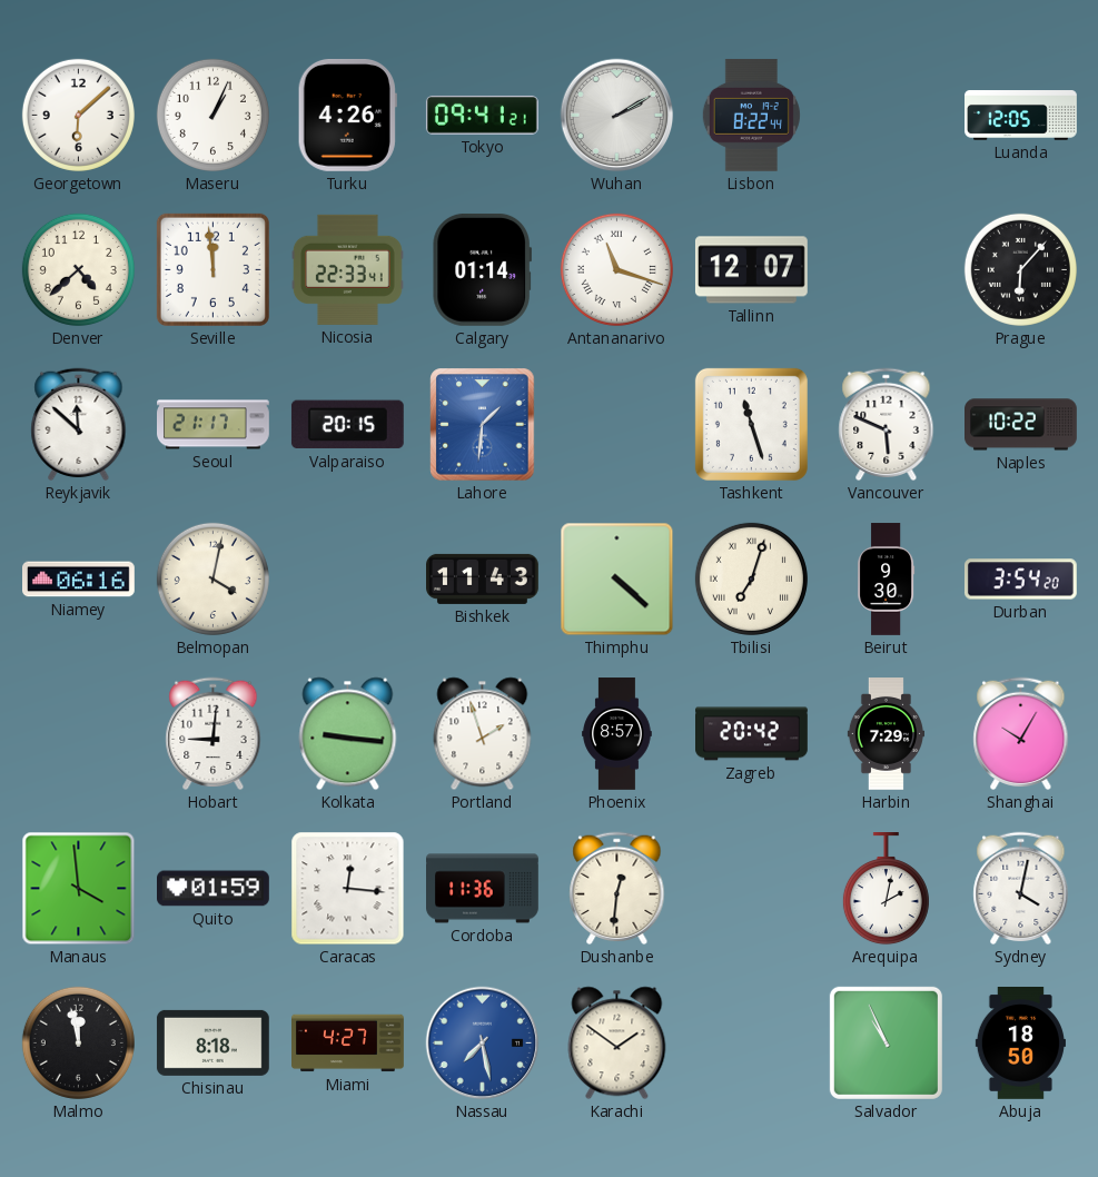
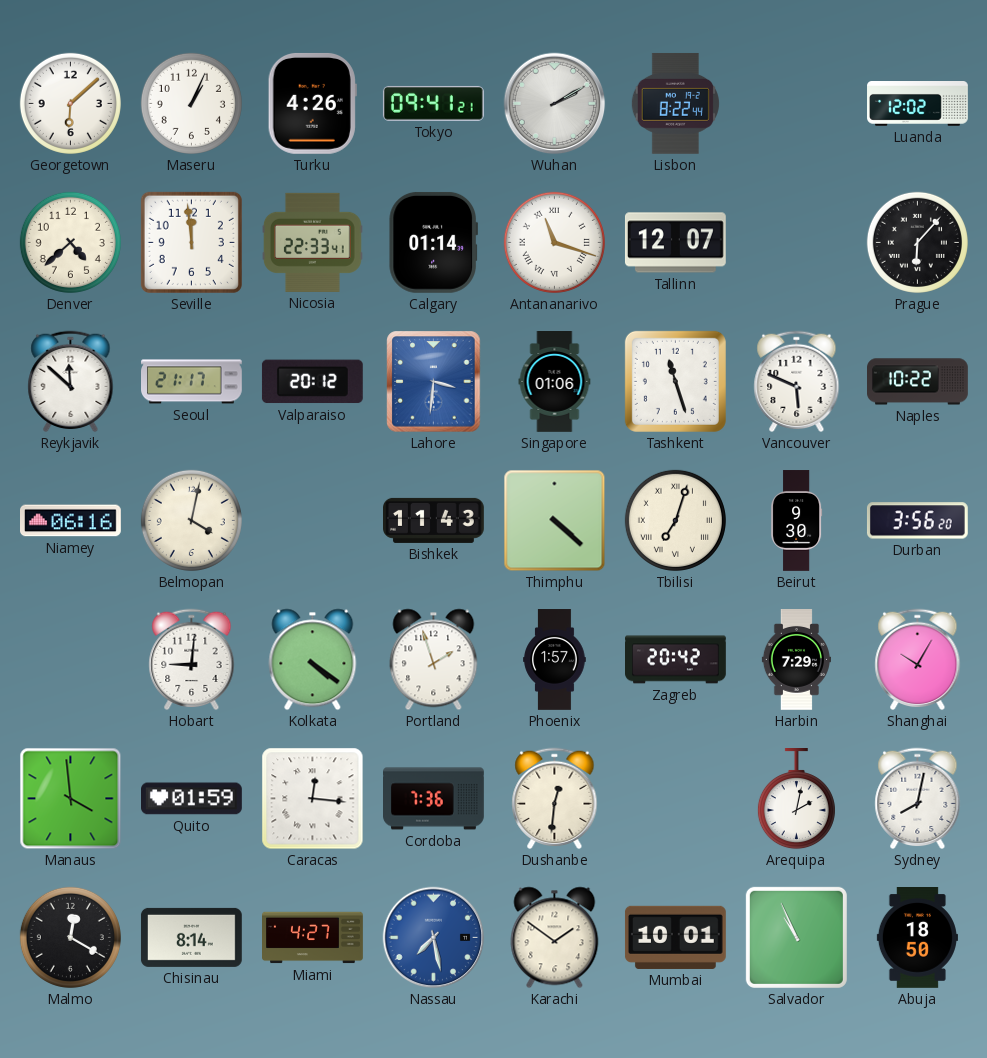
Luanda: 12:05 -> 12:02 (918, 104)
Valparaiso: 20:15 -> 20:12 (312, 382)
Lahore: 1:31 -> 3:31 (434, 382)
Singapore: none -> 01:06 (555, 382)
Durban: 3:54 -> 3:56 (917, 521)
Kolkata: 9:16 -> 4:21 (313, 660)
Phoenix: 8:57 -> 1:57 (555, 660)
Cordoba: 11:36 -> 7:36 (434, 799)
Sydney: 4:02 -> 8:02 (918, 799)
Malmo: 11:58 -> 12:20 (70, 937)
Chisinau: 8:18 -> 8:14 (192, 937)
Mumbai: none -> 10:01 (675, 937)
